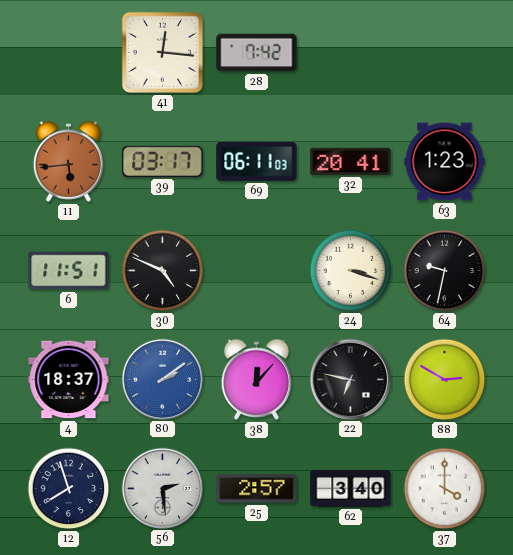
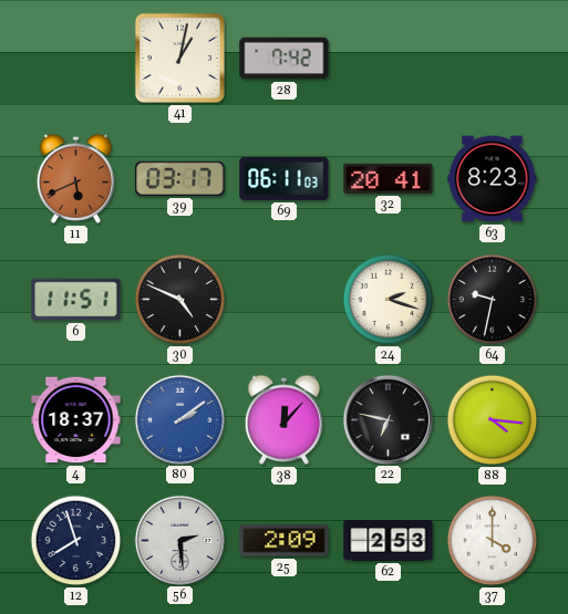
41: 12:16 -> 1:02 (179, 58)
11: 5:44 -> 5:41 (75, 178)
63: 1:23 -> 8:23 (493, 179)
24: 3:18 -> 2:18 (389, 300)
88: 2:50 -> 4:16 (493, 420)
25: 2:57 -> 2:09 (285, 541)
62: 3:40 -> 2:53 (389, 541)
